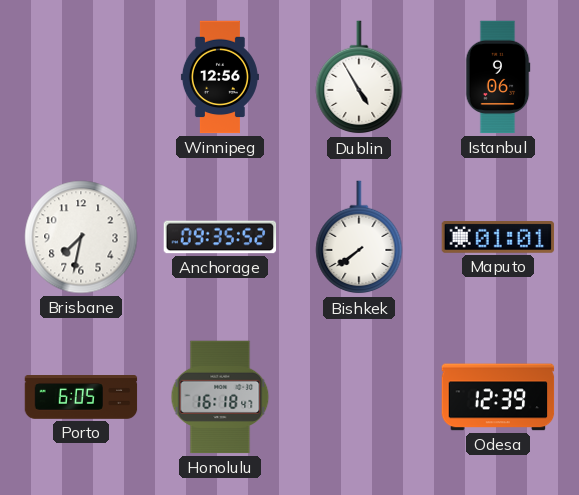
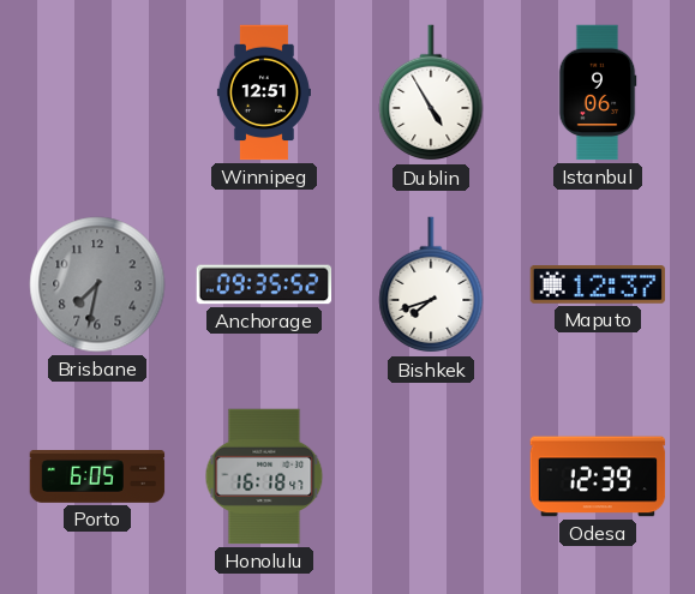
Winnipeg: 12:56 -> 12:51 (264, 92)
Brisbane dial: white -> grey (97, 284)
Bishkek: 7:39 -> 7:42 (431, 286)
Maputo: 01:01 -> 12:37 (598, 286)
